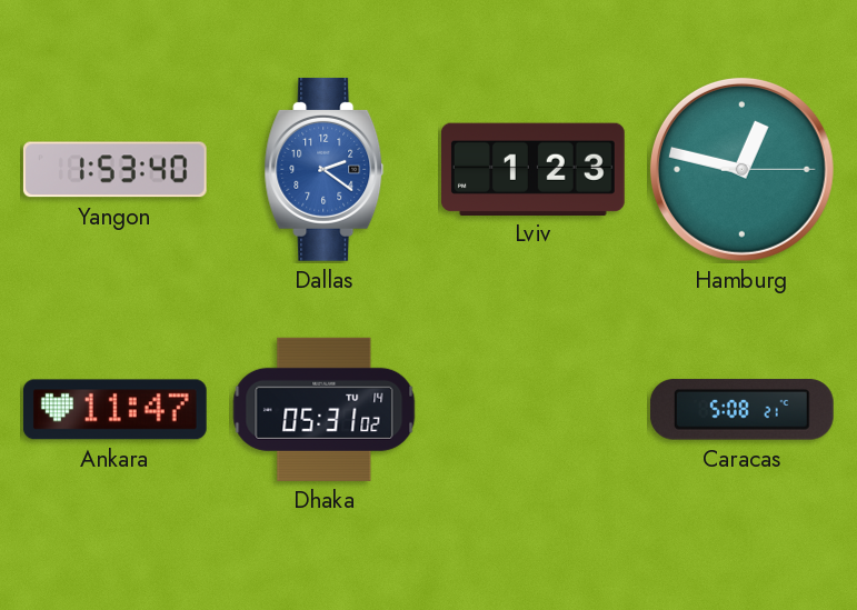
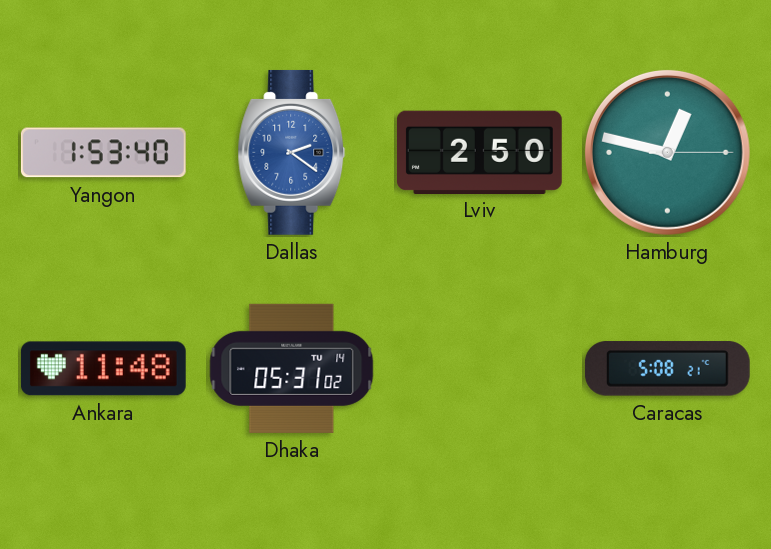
Lviv: 1:23 -> 2:50 (479, 152)
Ankara: 11:47 -> 11:48 (103, 369)
